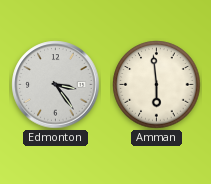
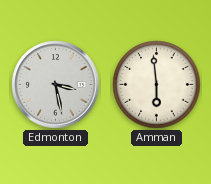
Edmonton: 3:24 -> 3:28 (56, 85)
